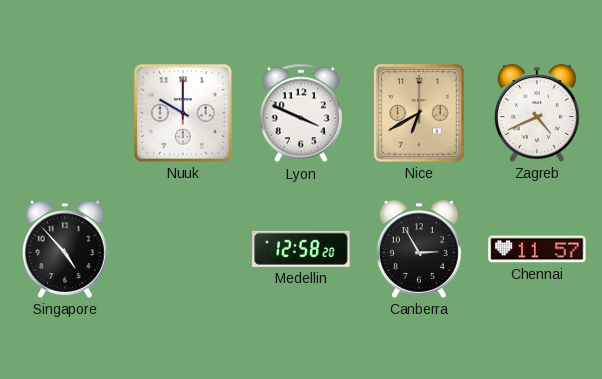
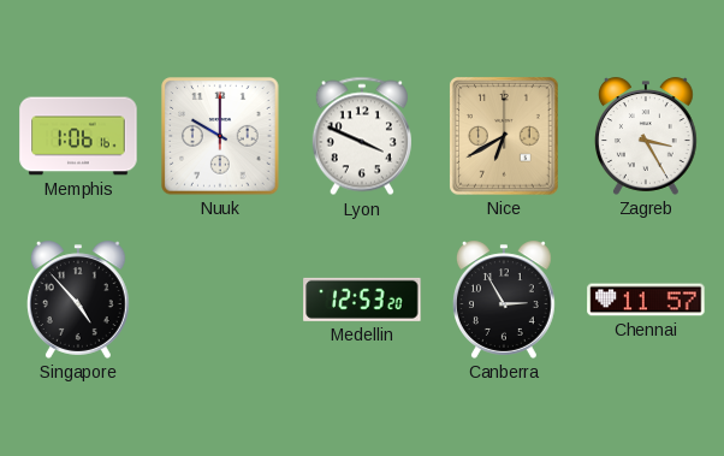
Memphis: none -> 1:06 (78, 136)
Zagreb: 4:41 -> 3:25 (646, 136)
Medellin: 12:58 -> 12:53 (362, 300)
